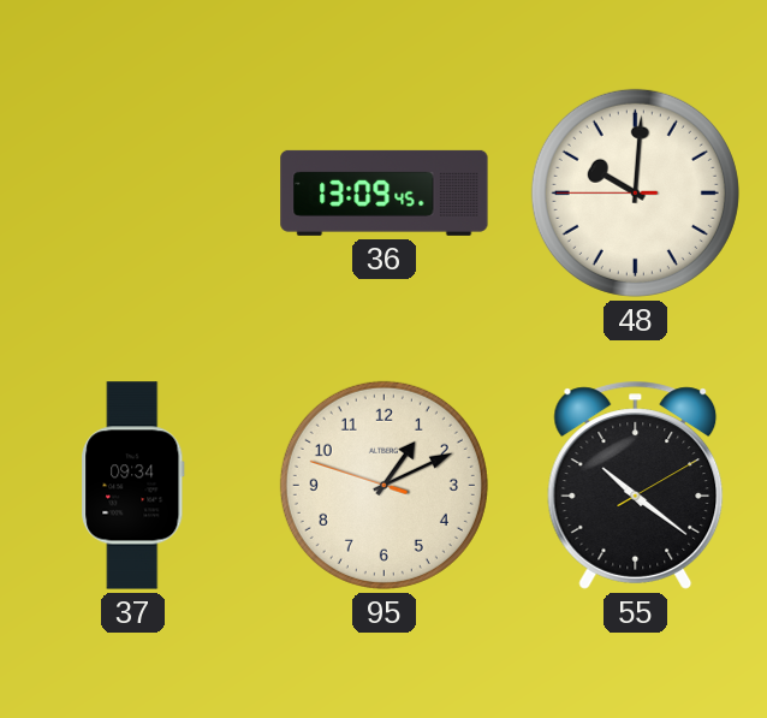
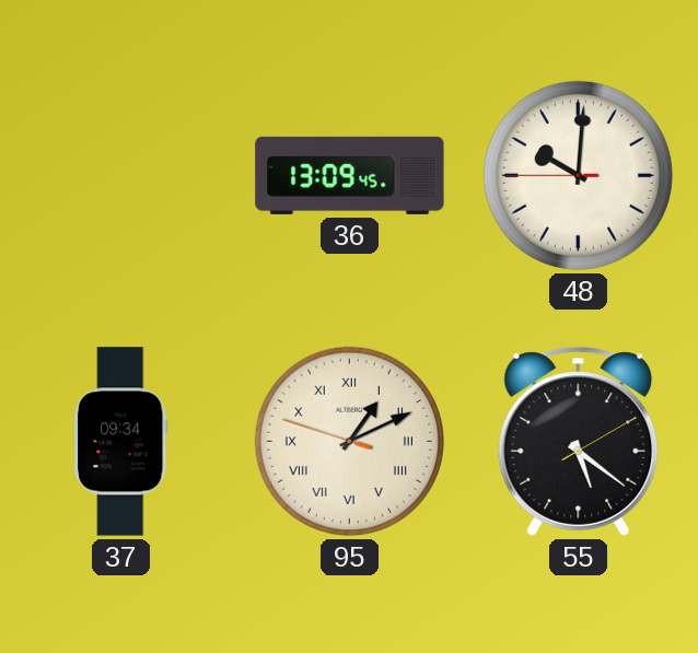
95 numerals: Arabic -> Roman (349, 441)
55: 10:21 -> 5:21 (579, 441)
